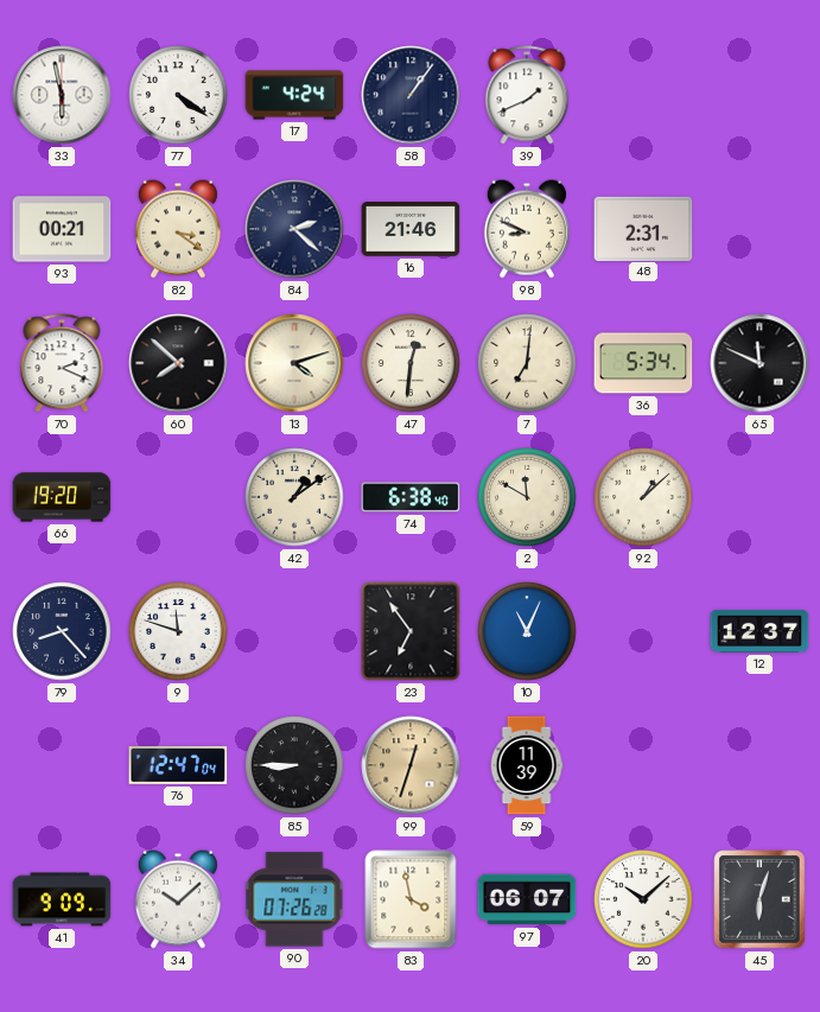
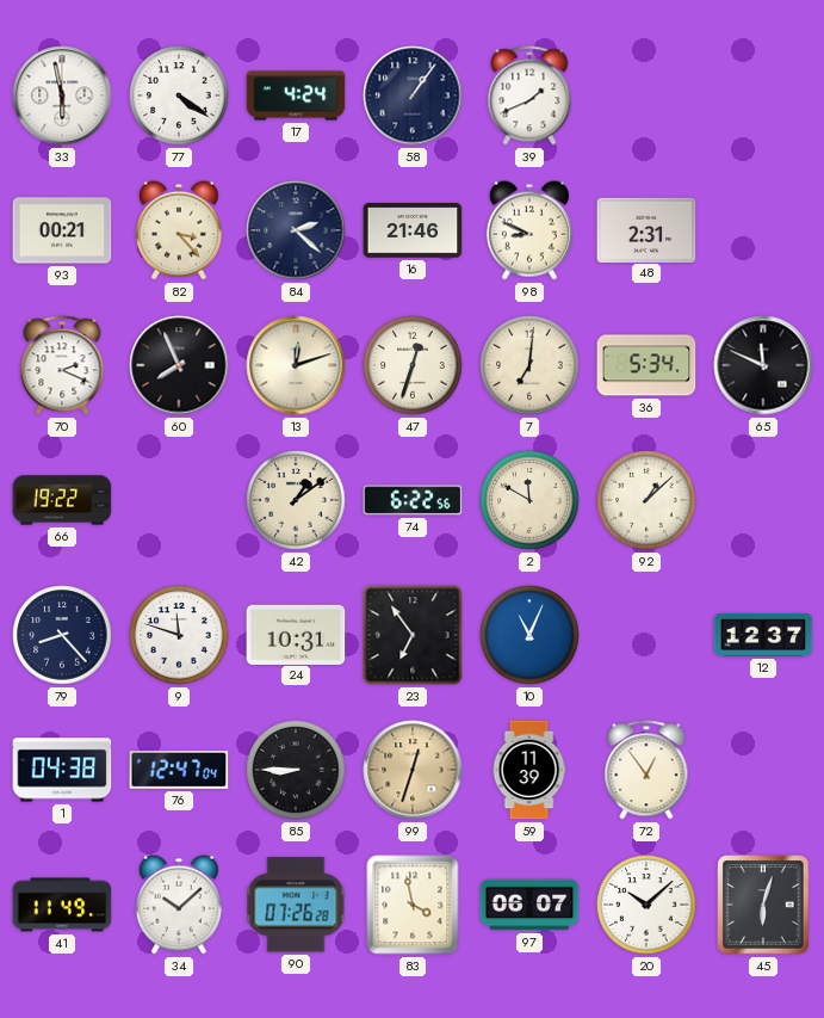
82: 3:21 -> 3:23 (179, 230)
60: 7:52 -> 7:56 (179, 365)
13: 4:12 -> 12:12 (296, 365)
47: 12:31 -> 12:33 (413, 365)
66: 19:20 -> 19:22 (62, 500)
74: 6:38 -> 6:22 (413, 500)
24: none -> 10:31 (296, 634)
1: none -> 04:38 (62, 770)
72: none -> 12:54 (646, 770)
41: 9:09 -> 11:49 (62, 905)
